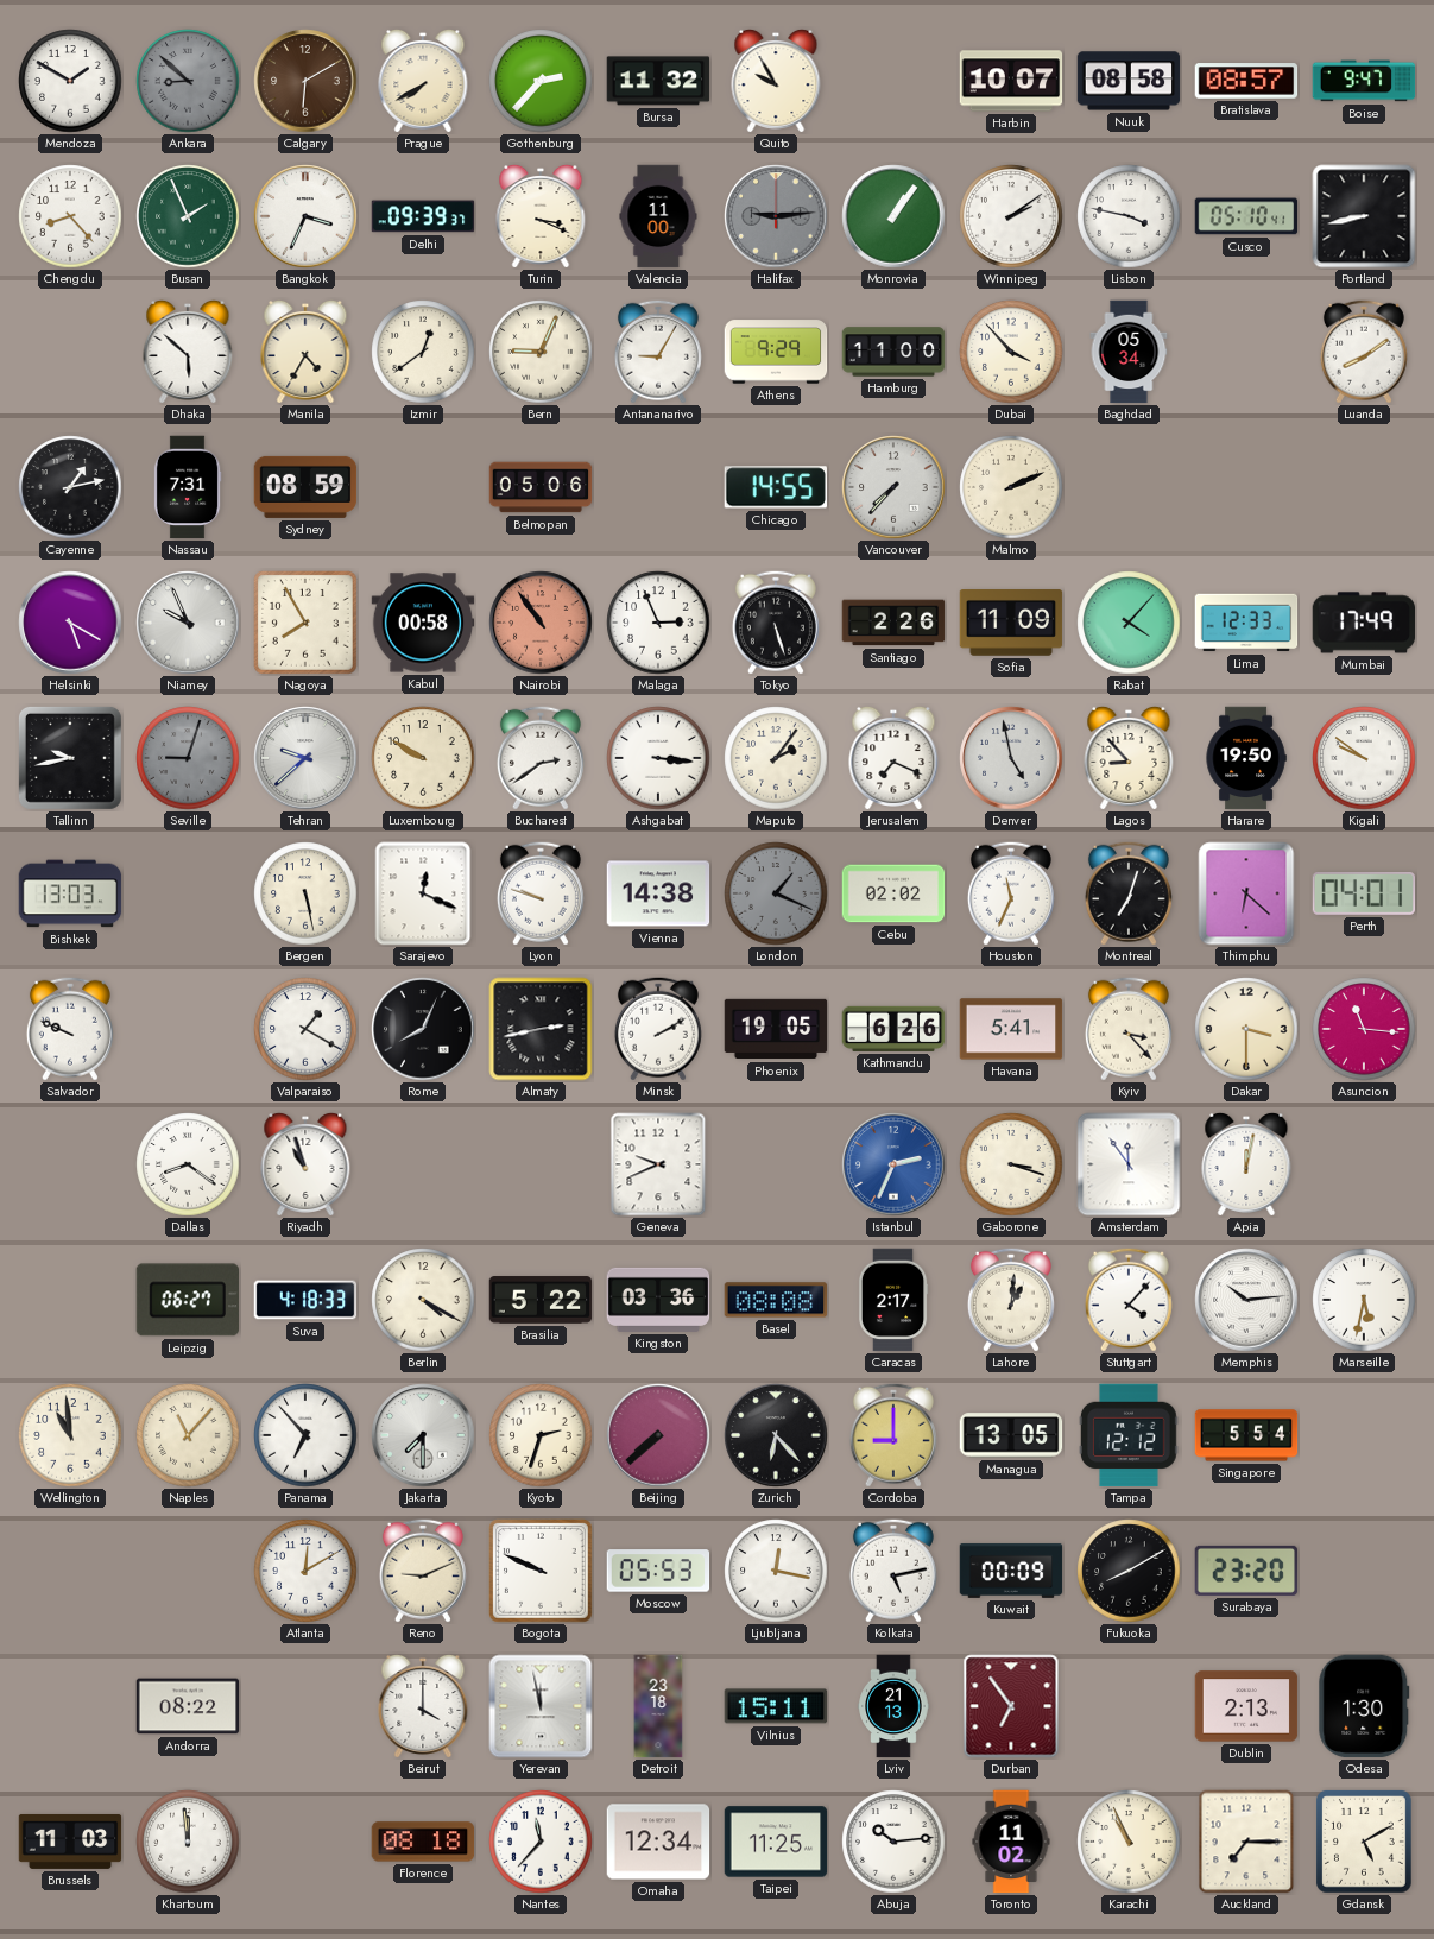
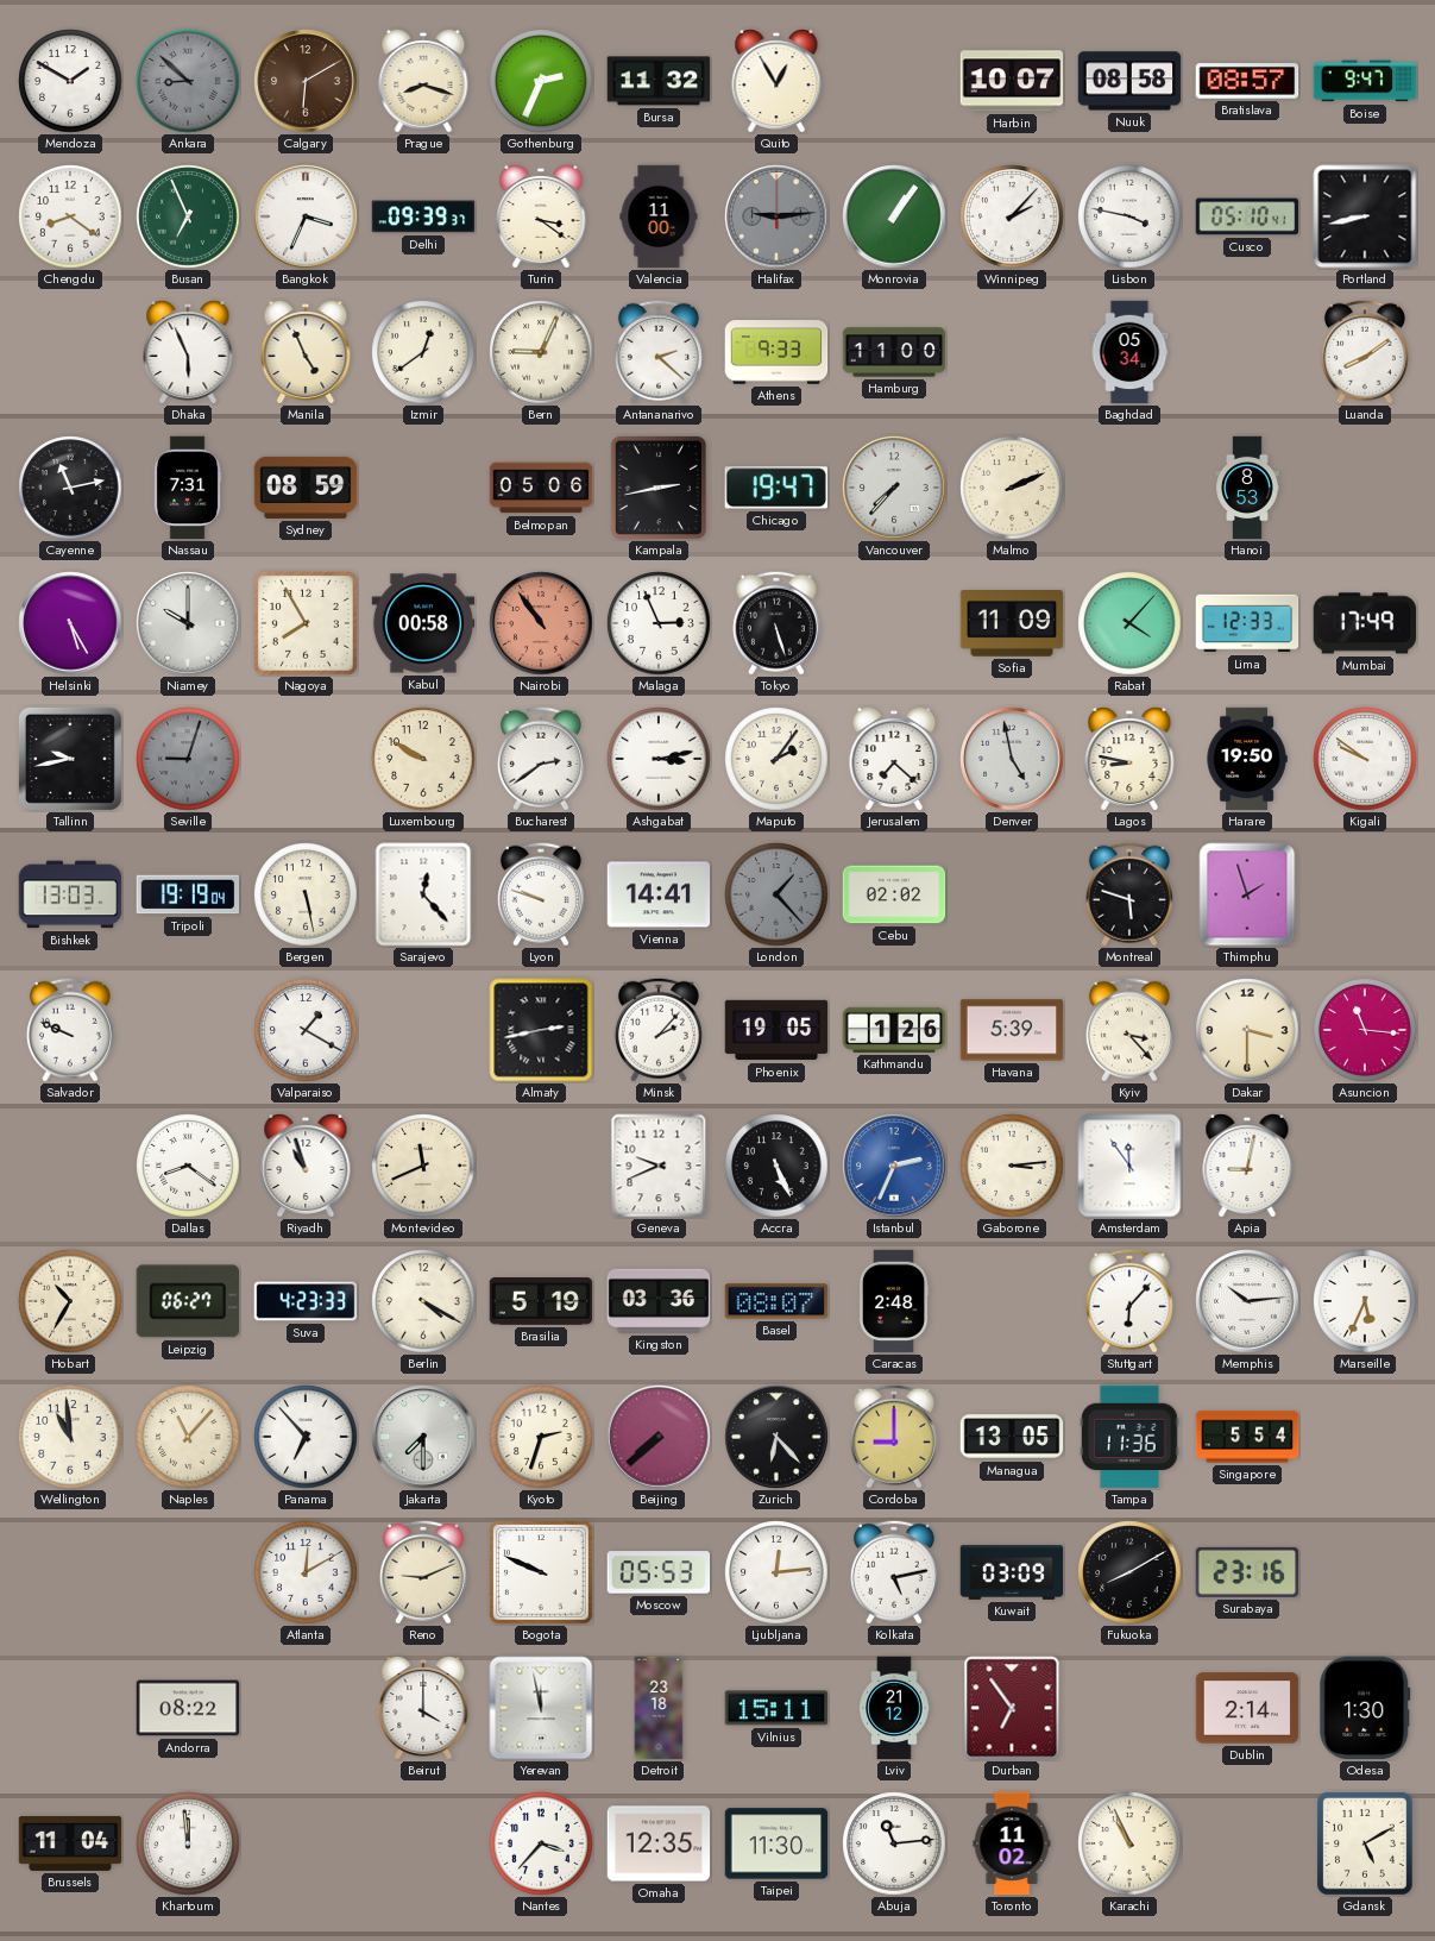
Prague: 7:40 -> 8:18 (423, 81)
Gothenburg: 2:37 -> 2:34 (541, 81)
Quito: 9:55 -> 12:55 (776, 81)
Chengdu: 8:23 -> 8:21 (70, 216)
Busan: 1:56 -> 6:56 (188, 216)
Turin: 3:19 -> 3:21 (541, 216)
Winnipeg: 2:09 -> 2:07 (1012, 216)
Dhaka: 5:52 -> 5:56 (188, 352)
Manila: 4:35 -> 4:56 (306, 352)
Antananarivo: 9:05 -> 2:22 (659, 352)
Athens: 9:29 -> 9:33 (776, 352)
Dubai: 3:53 -> none (1011, 352)
Cayenne: 1:13 -> 11:13 (70, 488)
Kampala: none -> 2:43 (659, 486)
Chicago: 14:55 -> 19:47 (776, 488)
Hanoi: none -> 8:53 (1247, 488)
Helsinki: 5:20 -> 5:25 (70, 623)
Niamey: 9:56 -> 10:00 (188, 623)
Santiago: 2:26 -> none (893, 623)
Tehran: 9:38 -> none (305, 758)
Ashgabat: 3:16 -> 3:13 (659, 759)
Jerusalem: 7:19 -> 7:22 (894, 759)
Lagos: 8:53 -> 8:47 (1129, 759)
Tripoli: none -> 19:19 (188, 894)
Sarajevo: 12:19 -> 12:23 (423, 894)
Vienna: 14:38 -> 14:41 (659, 894)
London: 1:19 -> 1:23 (776, 894)
Houston: 11:34 -> none (1011, 893)
Montreal: 7:03 -> 5:48 (1129, 894)
Thimphu: 6:22 -> 1:57 (1247, 894)
Perth: 04:01 -> none (1364, 895)
Rome: 8:04 -> none (423, 1029)
Minsk: 2:10 -> 2:07 (659, 1030)
Kathmandu: 6:26 -> 1:26 (894, 1030)
Havana: 5:41 -> 5:39 (1012, 1030)
Montevideo: none -> 11:41 (423, 1166)
Accra: none -> 5:26 (776, 1166)
Gaborone: 3:18 -> 3:14 (1012, 1166)
Apia: 12:02 -> 9:02 (1247, 1166)
Hobart: none -> 10:35 (70, 1301)
Suva: 4:18 -> 4:23 (306, 1301)
Brasilia: 5:22 -> 5:19 (541, 1301)
Basel: 08:08 -> 08:07 (776, 1301)
Caracas: 2:17 -> 2:48 (894, 1301)
Lahore: 1:01 -> none (1011, 1300)
Stuttgart: 4:07 -> 6:07 (1129, 1301)
Marseille: 5:32 -> 5:34 (1365, 1301)
Tampa: 12:12 -> 11:36 (1129, 1437)
Ljubljana: 12:17 -> 12:14 (776, 1572)
Kuwait: 00:09 -> 03:09 (1012, 1572)
Surabaya: 23:20 -> 23:16 (1247, 1572)
Lviv: 21:13 -> 21:12 (894, 1708)
Dublin: 2:13 -> 2:14 (1247, 1708)
Brussels: 11:03 -> 11:04 (70, 1843)
Florence: 08:18 -> none (423, 1842)
Nantes: 11:37 -> 3:37 (541, 1843)
Omaha: 12:34 -> 12:35 (659, 1843)
Taipei: 11:25 -> 11:30 (776, 1843)
Abuja: 10:14 -> 11:14 (894, 1843)
Auckland: 7:15 -> none (1246, 1842)
